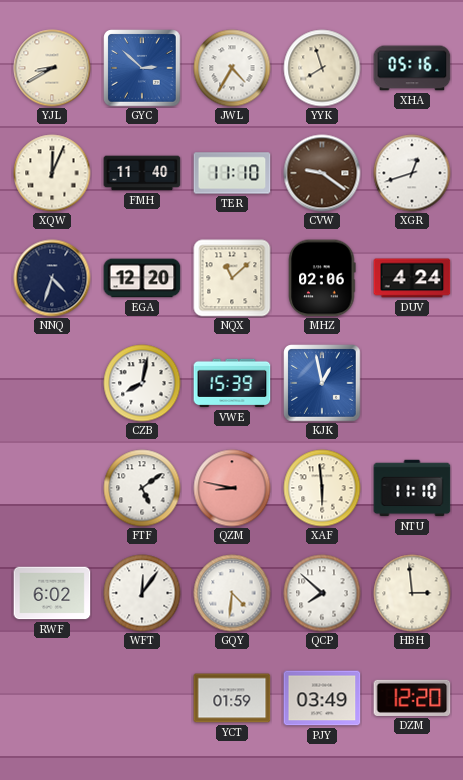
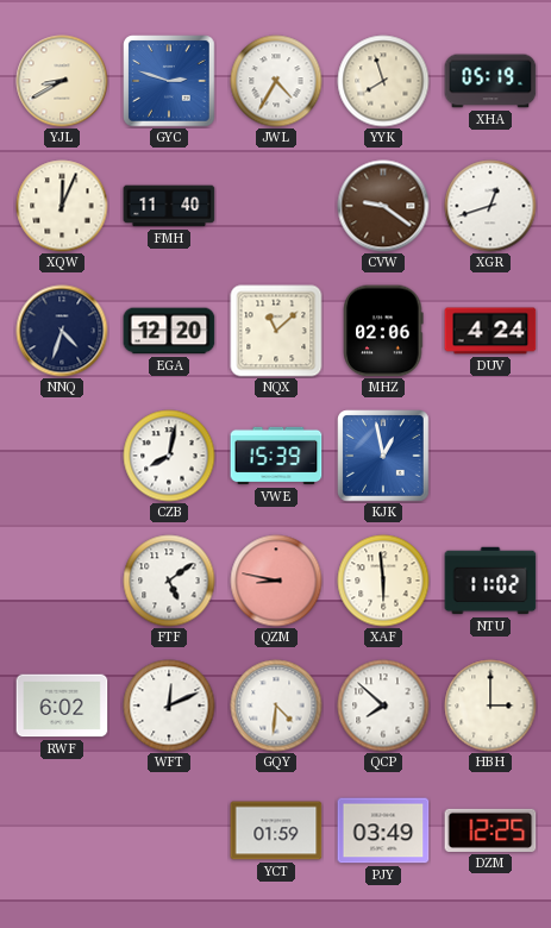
GYC: 2:52 -> 2:48 (169, 81)
XHA: 05:16 -> 05:19 (490, 81)
TER: 11:10 -> none (232, 173)
NTU: 11:10 -> 11:02 (490, 581)
WFT: 12:06 -> 12:11 (169, 706)
HBH: 2:59 -> 3:00 (490, 706)
DZM: 12:20 -> 12:25 (490, 830)
